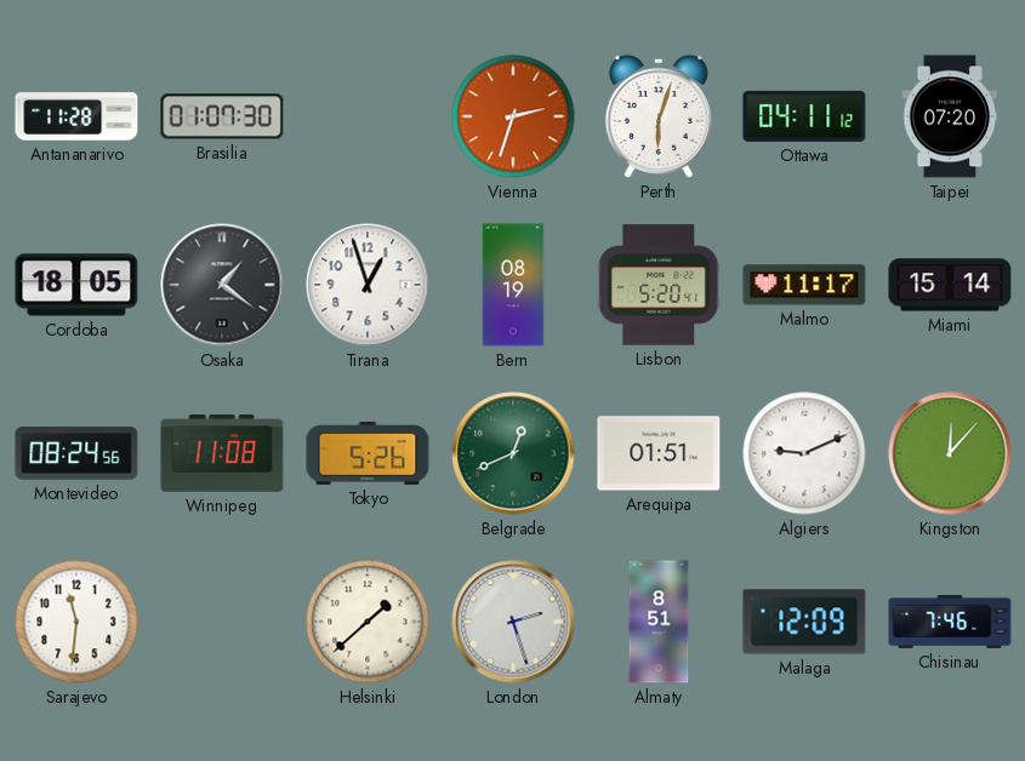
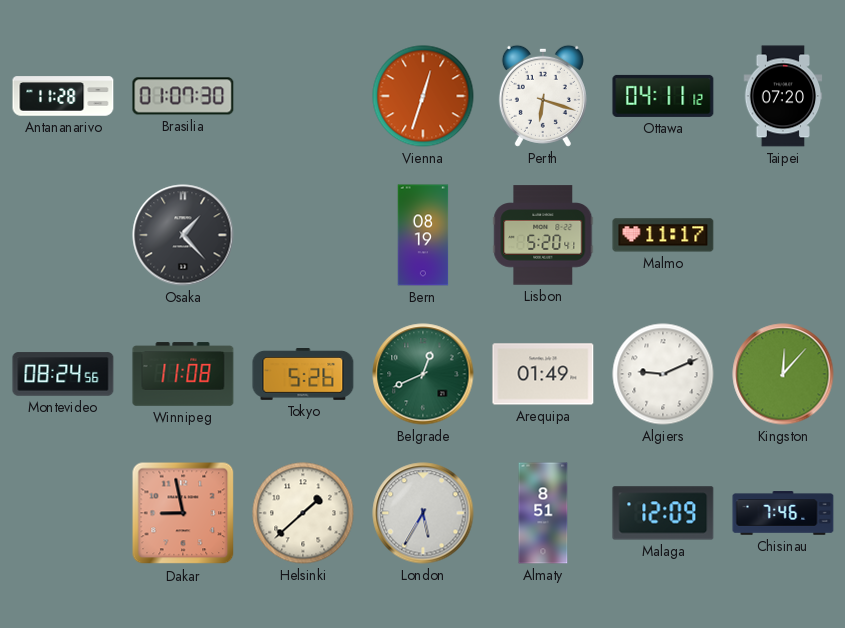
Vienna: 2:33 -> 12:33 (423, 96)
Perth: 6:03 -> 6:18 (543, 96)
Cordoba: 18:05 -> none (76, 285)
Osaka: 1:21 -> 1:23 (183, 235)
Tirana: 12:57 -> none (368, 285)
Miami: 15:14 -> none (950, 285)
Arequipa: 01:51 -> 01:49 (543, 374)
Sarajevo: 11:31 -> none (76, 622)
Dakar: none -> 8:58 (183, 513)
London: 2:27 -> 5:35 (423, 513)
